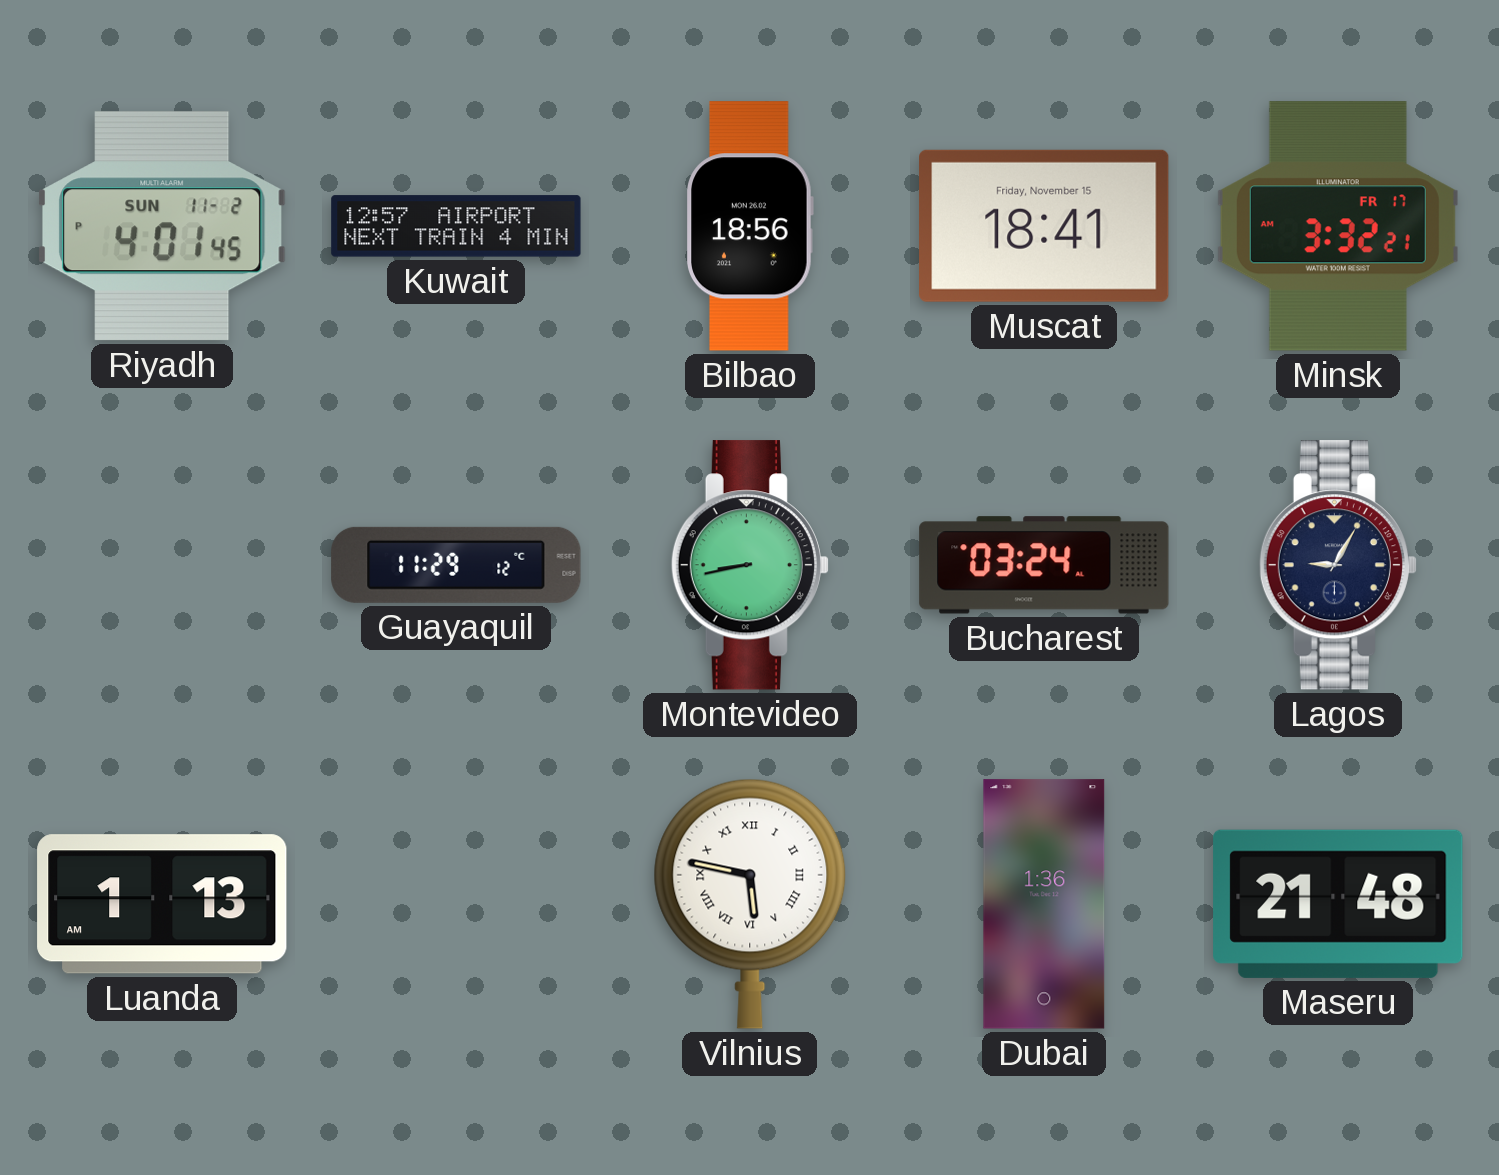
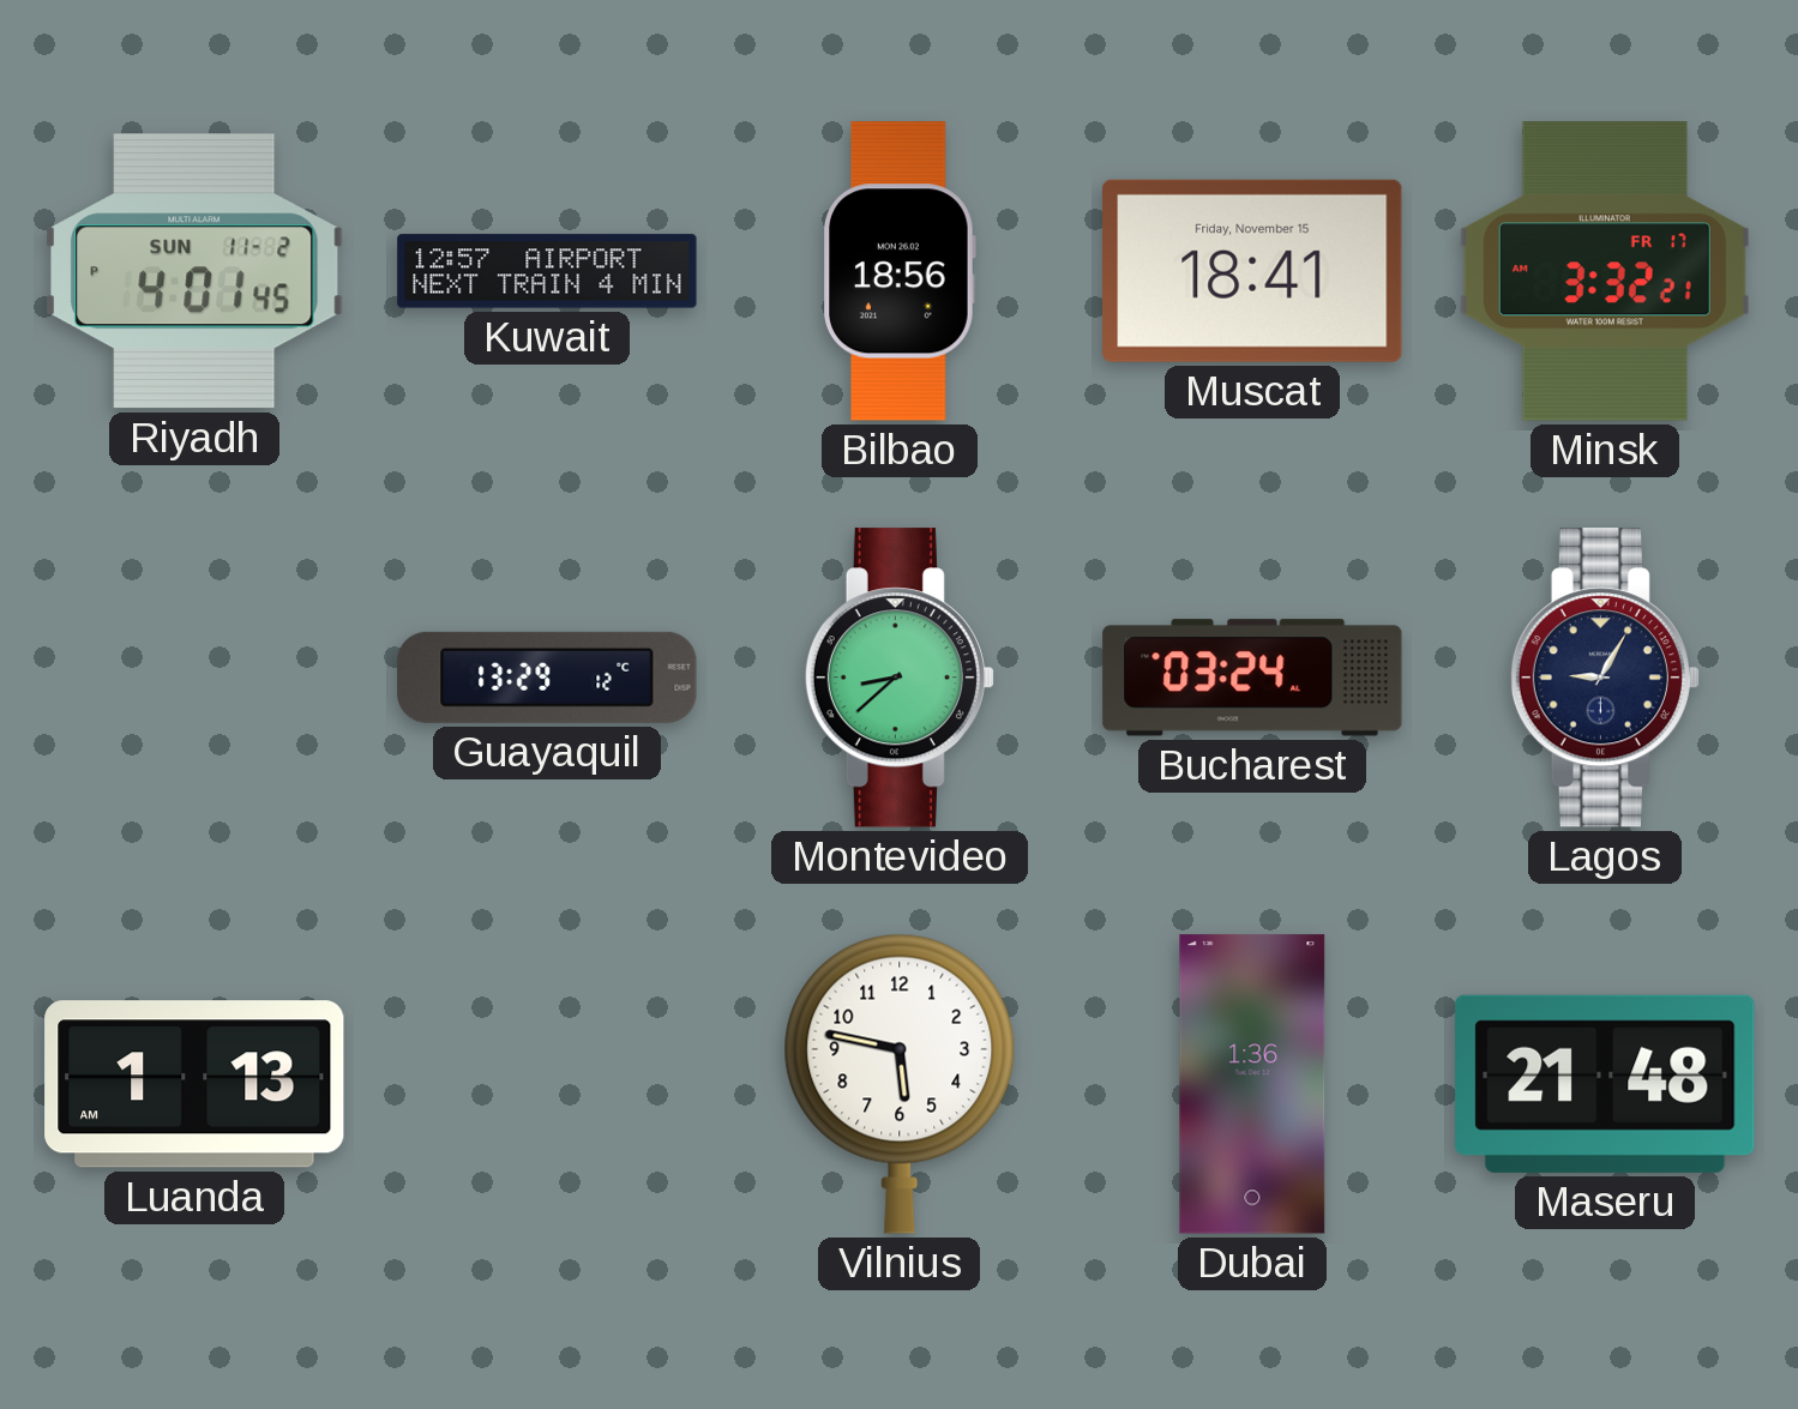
Guayaquil: 11:29 -> 13:29 (547, 678)
Montevideo: 8:43 -> 8:38 (900, 678)
Vilnius numerals: Roman -> Arabic (900, 1084)
